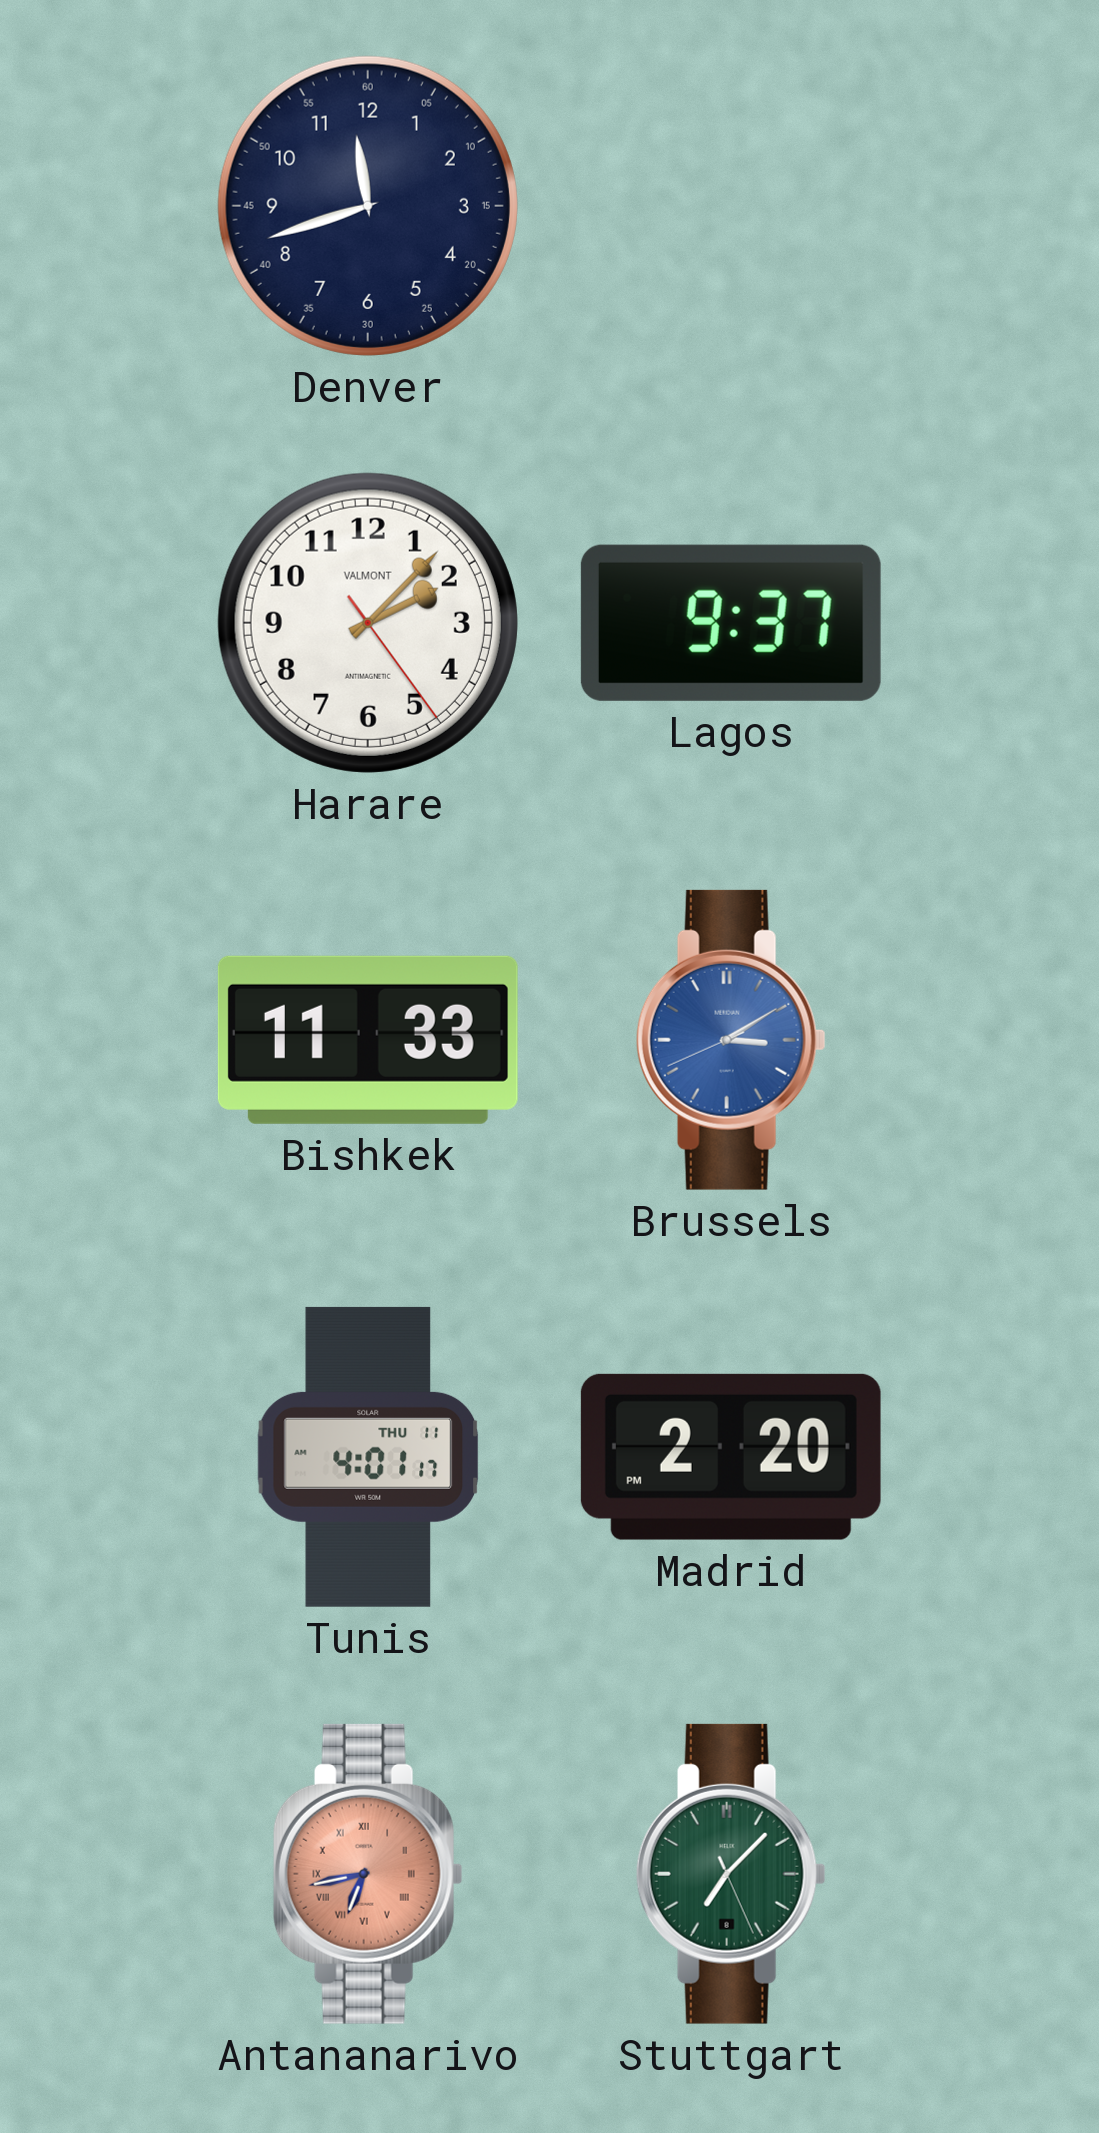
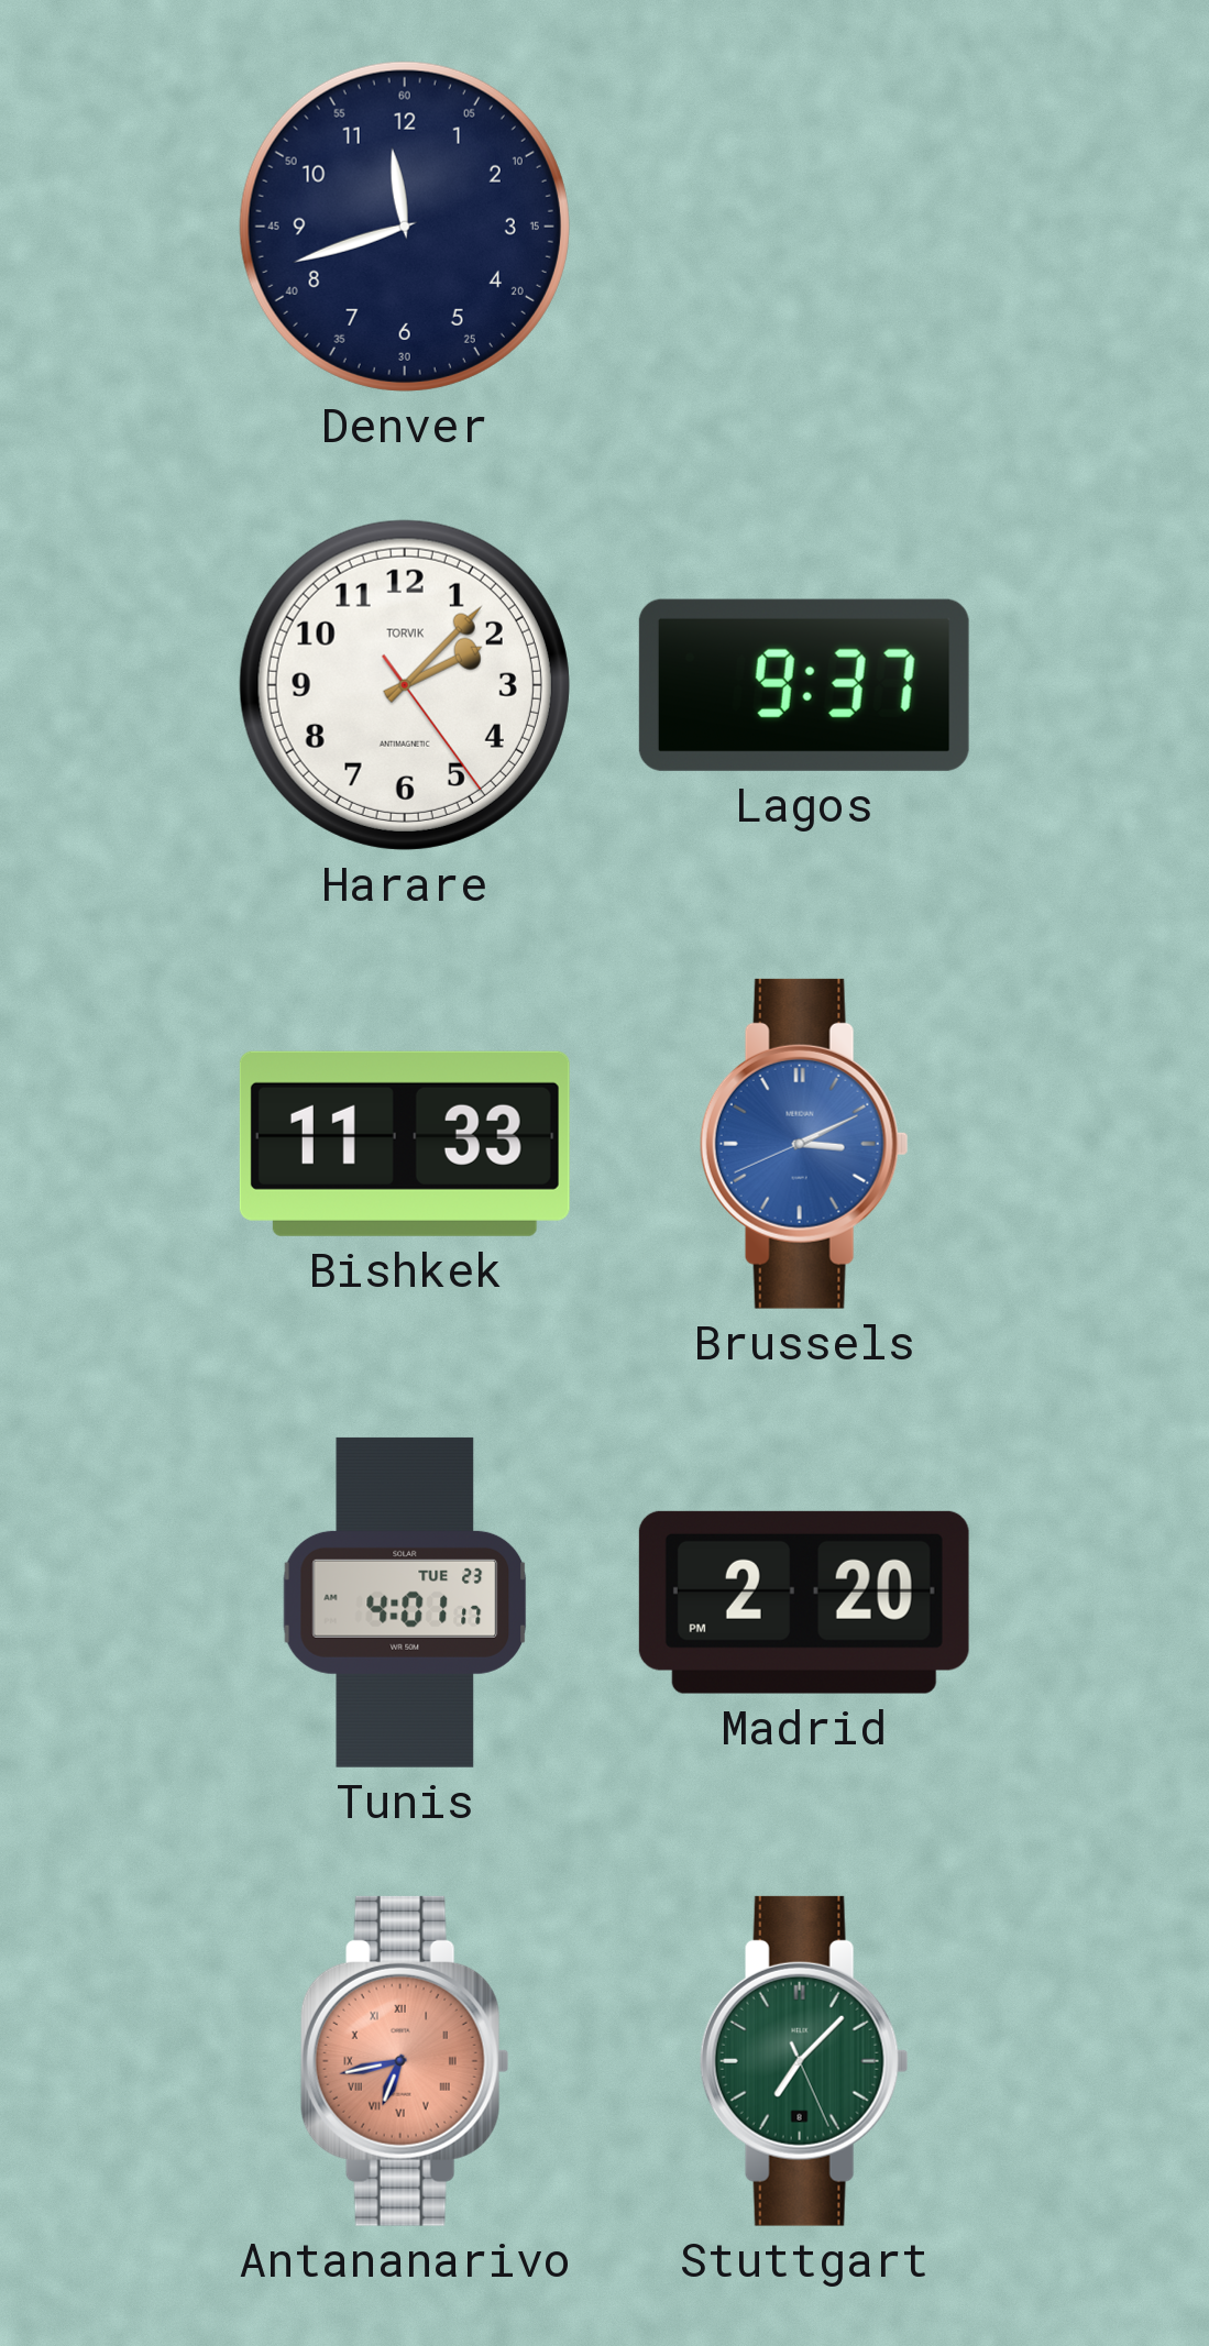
Harare brand: VALMONT -> TORVIK (405, 685)
Brussels: 3:09 -> 3:10 (804, 1144)
Tunis date: THU 11 -> TUE 23 (405, 1602)
